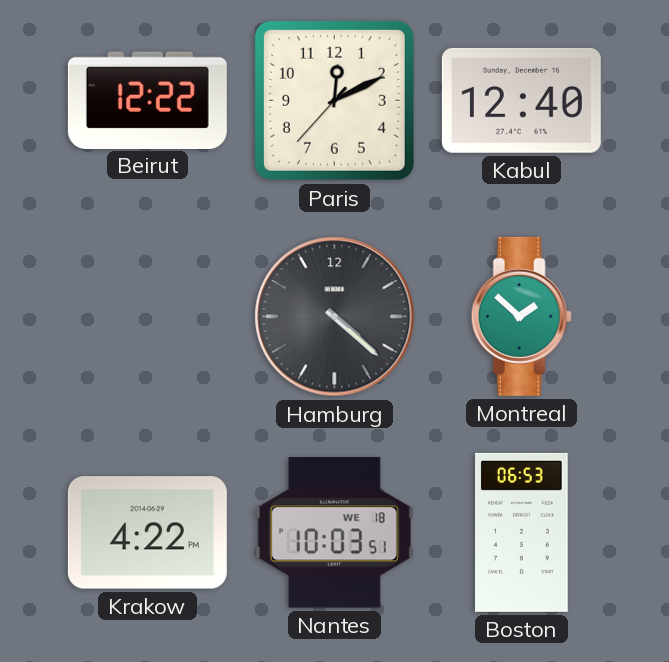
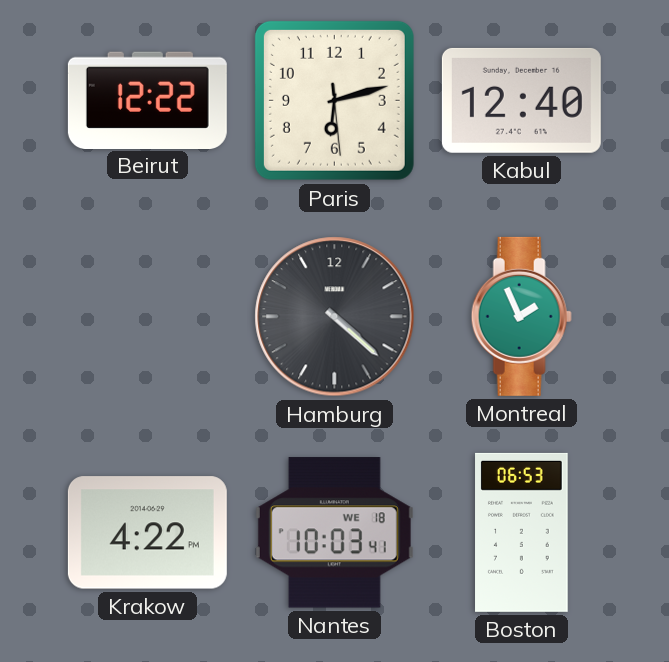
Paris: 12:10 -> 6:12 (334, 100)
Montreal: 1:52 -> 1:56 (521, 316)
Nantes: 10:03:51 -> 10:03:41 (334, 533)
